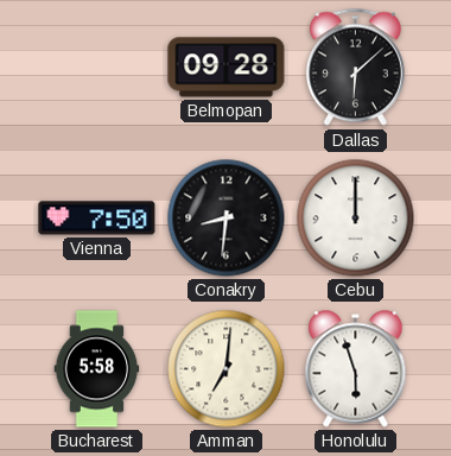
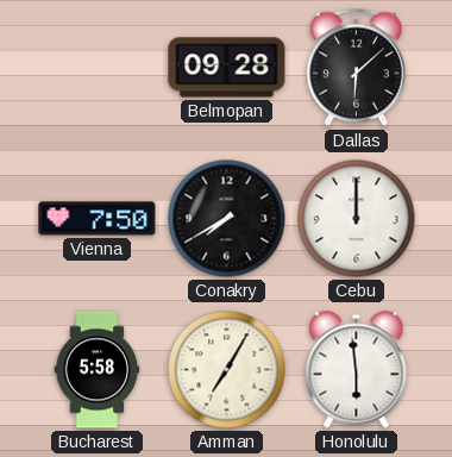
Conakry: 8:31 -> 7:40 (227, 219)
Amman: 7:01 -> 7:05 (227, 370)
Honolulu: 5:57 -> 5:59 (357, 370)
